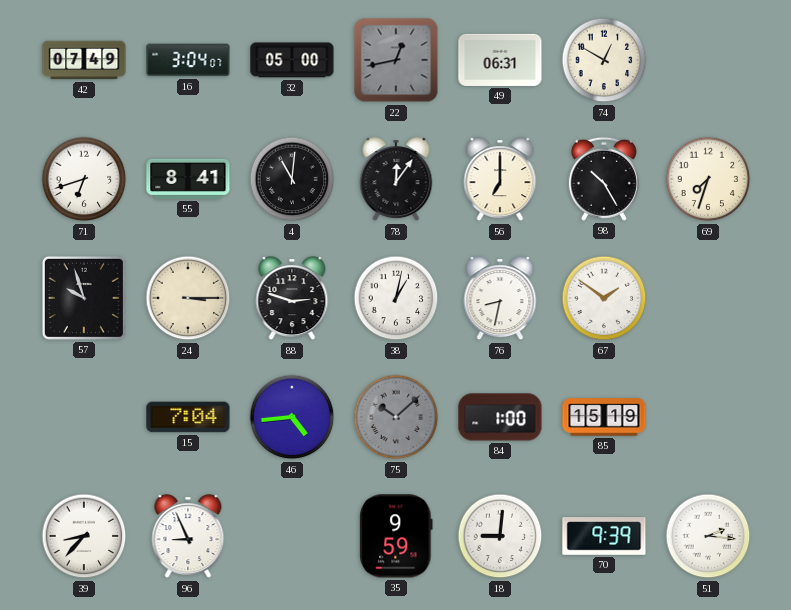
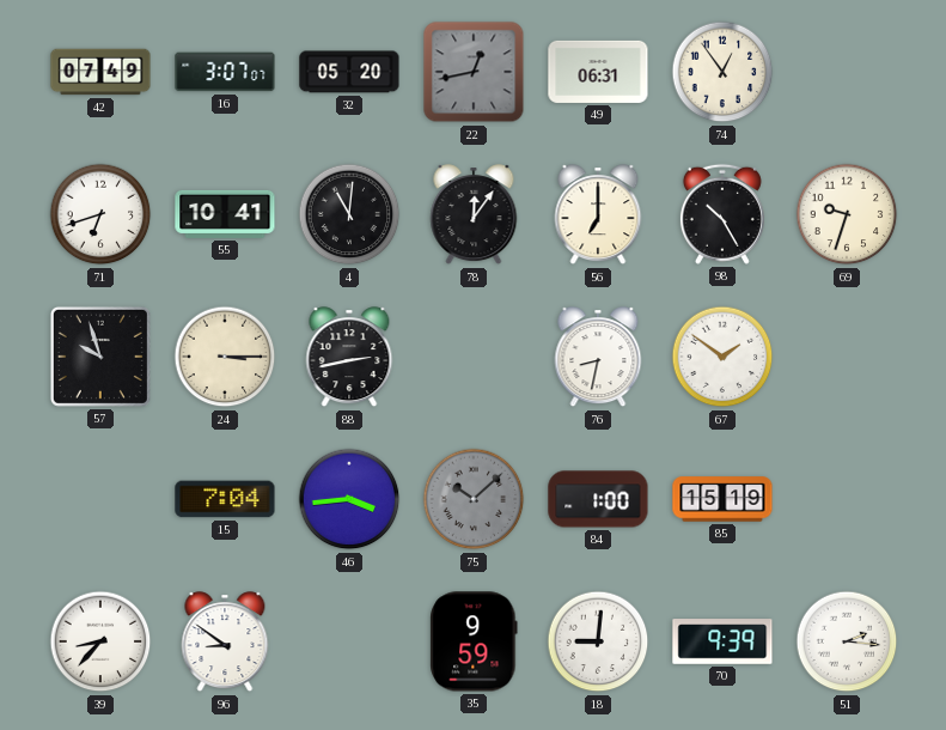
16: 3:04 -> 3:07 (225, 72)
32: 05:00 -> 05:20 (349, 72)
74: 12:50 -> 12:54 (722, 72)
55: 8:41 -> 10:41 (225, 214)
69: 7:33 -> 9:33 (847, 214)
88: 2:48 -> 2:43 (349, 358)
38: 1:02 -> none (396, 298)
46: 4:44 -> 3:44 (349, 499)
96: 8:56 -> 8:51 (225, 643)
